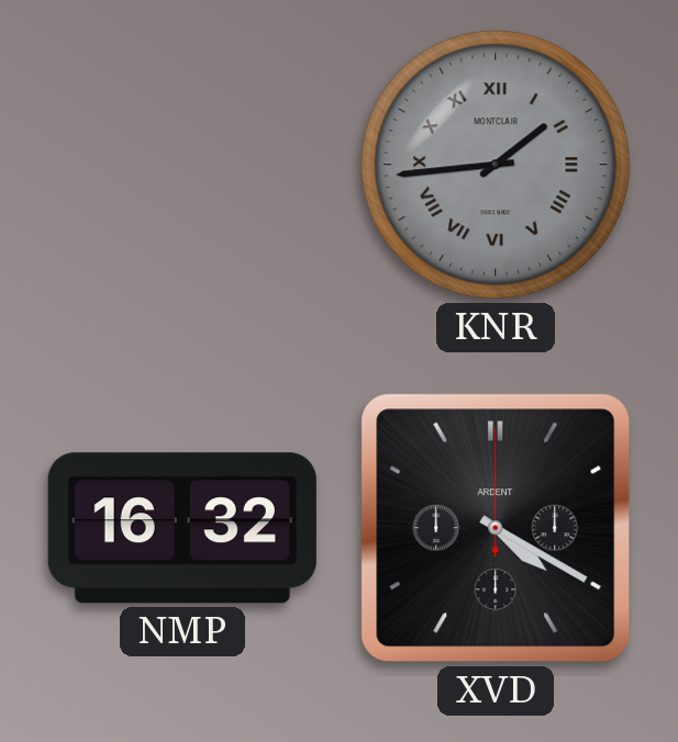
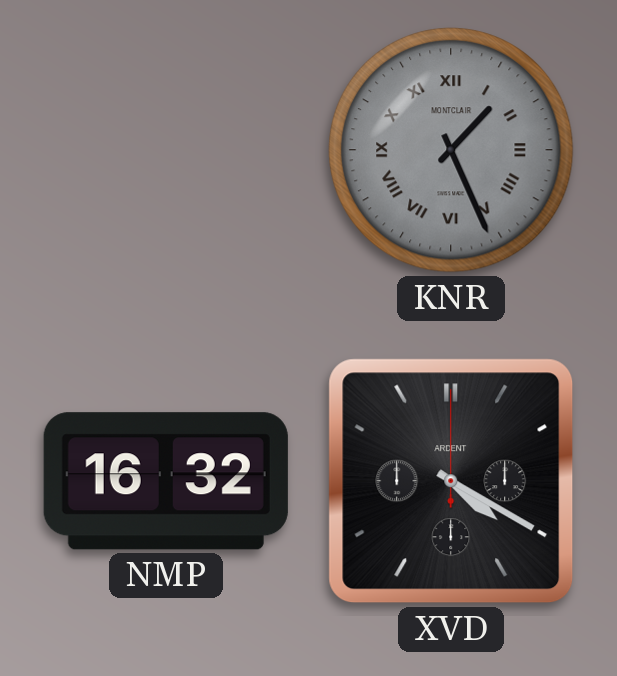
KNR: 1:44 -> 1:26 (451, 150)
